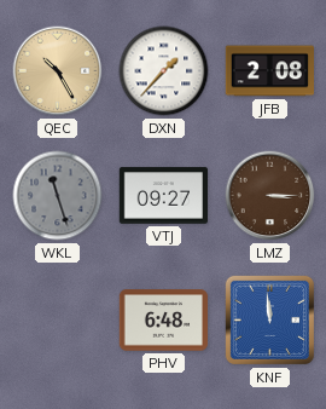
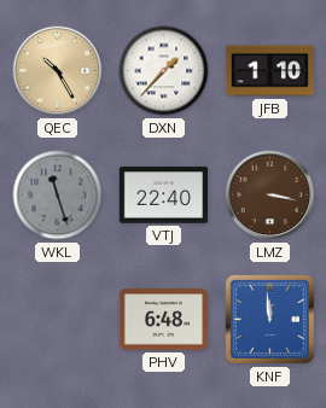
JFB: 2:08 -> 1:10 (269, 71)
VTJ: 09:27 -> 22:40 (163, 196)
LMZ: 3:15 -> 3:17 (270, 196)
